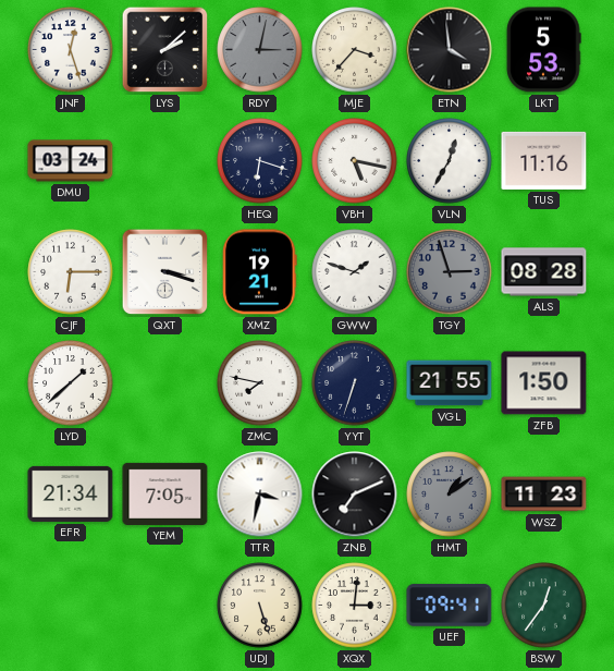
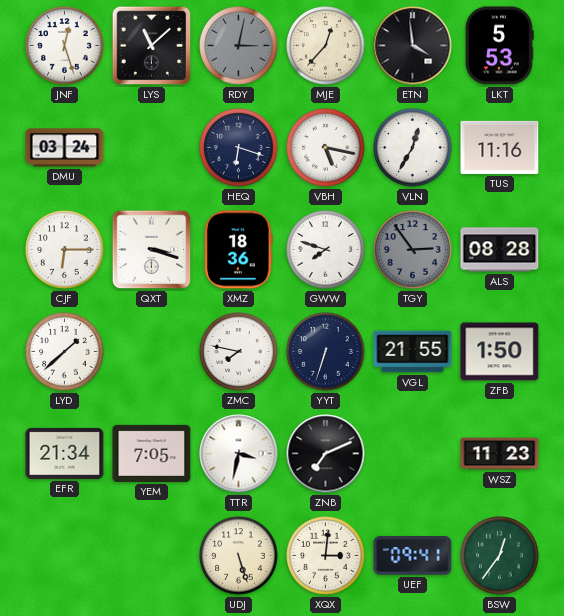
LYS: 2:08 -> 11:08 (152, 46)
MJE: 3:37 -> 12:37 (326, 46)
XMZ: 19:21 -> 18:36 (239, 250)
GWW: 1:48 -> 7:48 (326, 250)
TGY: 2:57 -> 2:54 (413, 250)
HMT: 1:09 -> none (450, 495)
